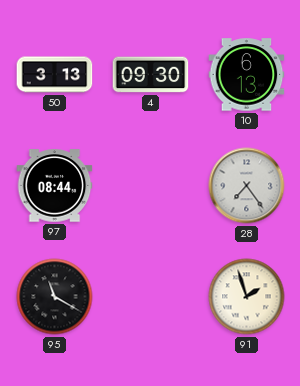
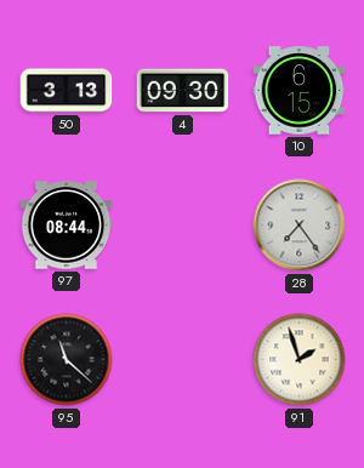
10: 6:13 -> 6:15 (300, 91)
95: 11:20 -> 11:22 (67, 360)
